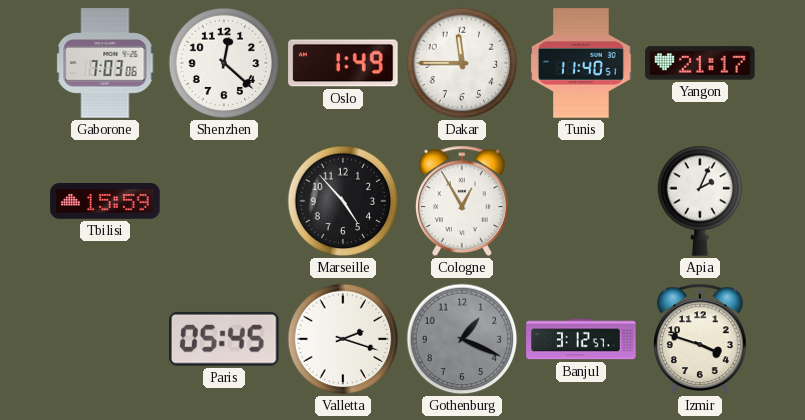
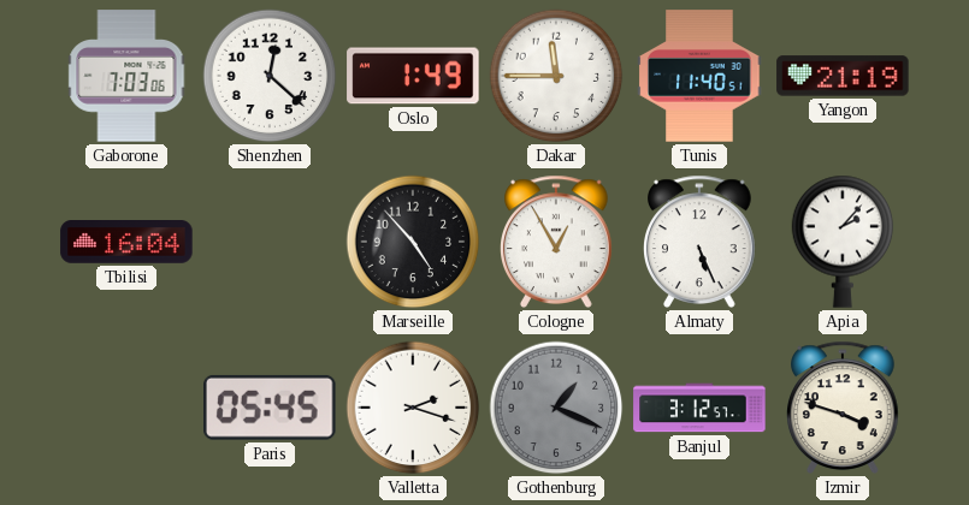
Yangon: 21:17 -> 21:19 (843, 76)
Tbilisi: 15:59 -> 16:04 (126, 242)
Almaty: none -> 5:26 (701, 242)
Apia: 2:04 -> 2:07 (843, 242)
